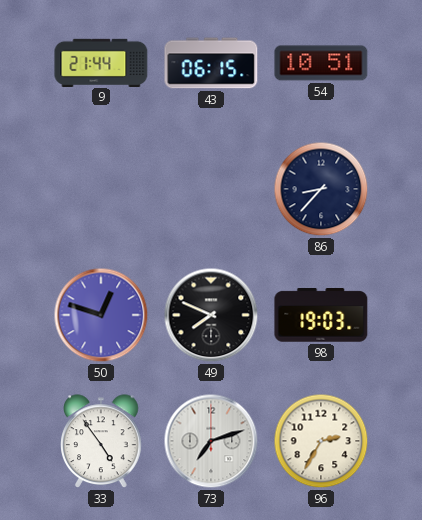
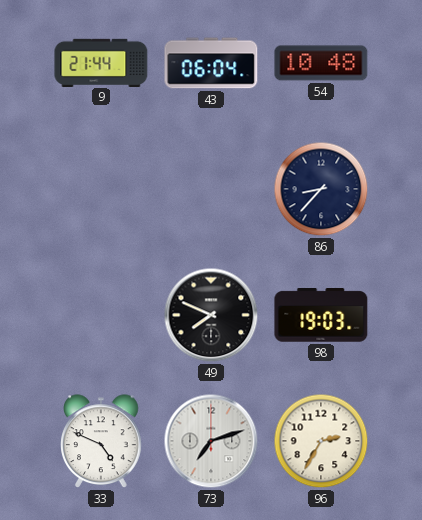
43: 06:15 -> 06:04 (211, 63)
54: 10:51 -> 10:48 (321, 63)
50: 12:48 -> none (101, 315)
33: 4:54 -> 4:49 (101, 442)
